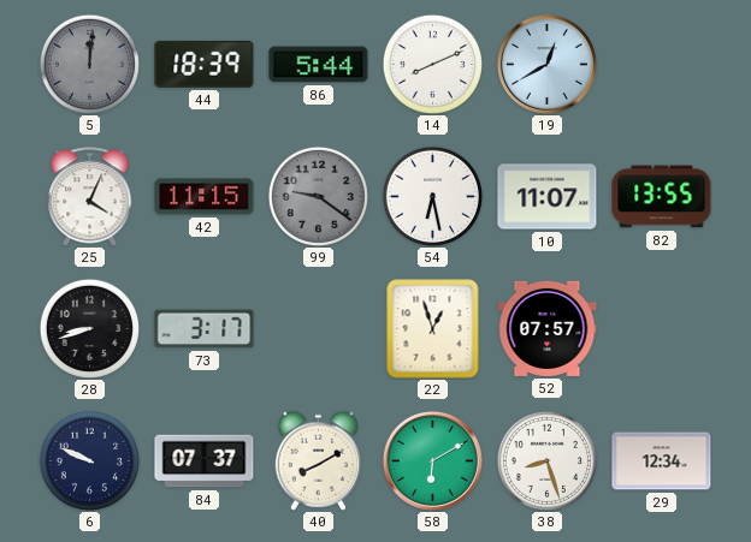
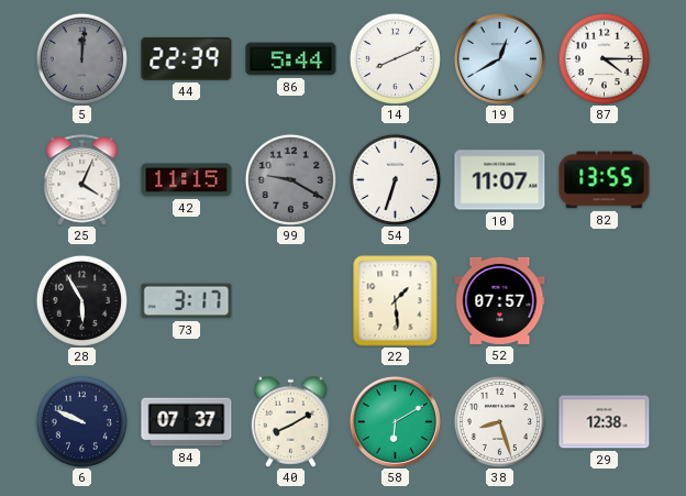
44: 18:39 -> 22:39 (187, 58)
87: none -> 4:15 (604, 58)
99: 9:21 -> 9:20 (290, 179)
54: 6:28 -> 6:33 (395, 179)
28: 8:42 -> 5:55 (81, 300)
22: 12:57 -> 1:29 (396, 301)
29: 12:34 -> 12:38 (605, 422)
